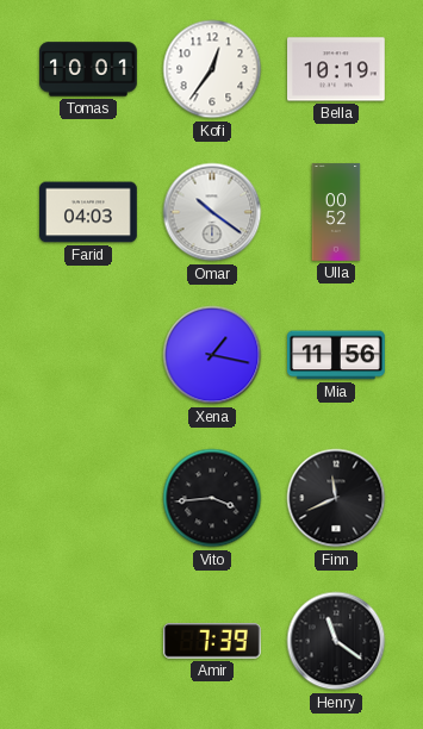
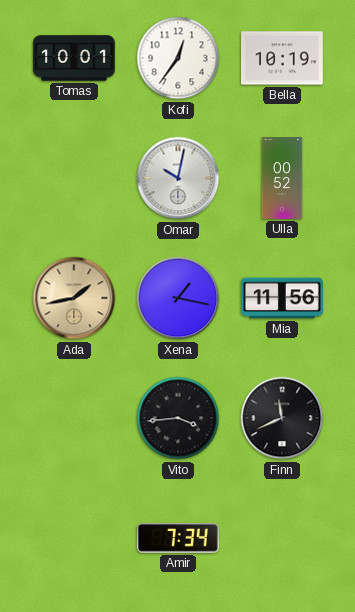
Farid: 04:03 -> none (89, 212)
Omar: 10:21 -> 10:02 (178, 178)
Ada: none -> 1:43 (74, 298)
Amir: 7:39 -> 7:34 (178, 538)
Henry: 11:21 -> none (336, 641)
